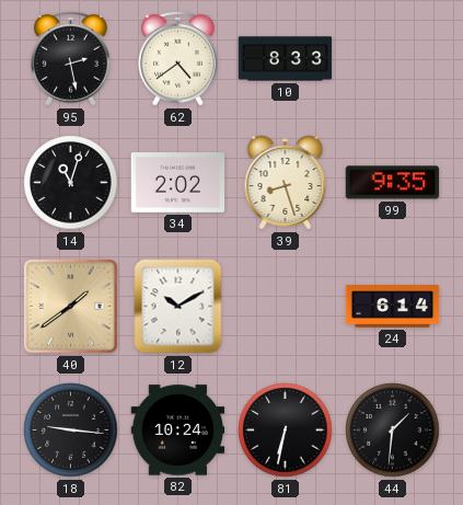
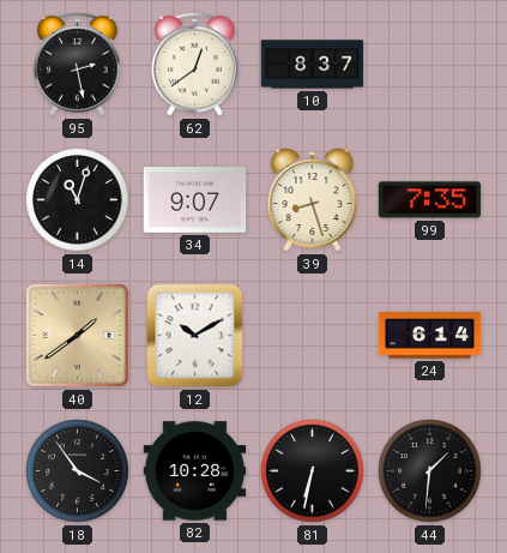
62: 4:39 -> 12:39 (195, 64)
10: 8:33 -> 8:37 (313, 65)
34: 2:02 -> 9:07 (195, 200)
99: 9:35 -> 7:35 (430, 200)
18: 9:16 -> 3:54 (78, 471)
82: 10:24 -> 10:28 (195, 471)
